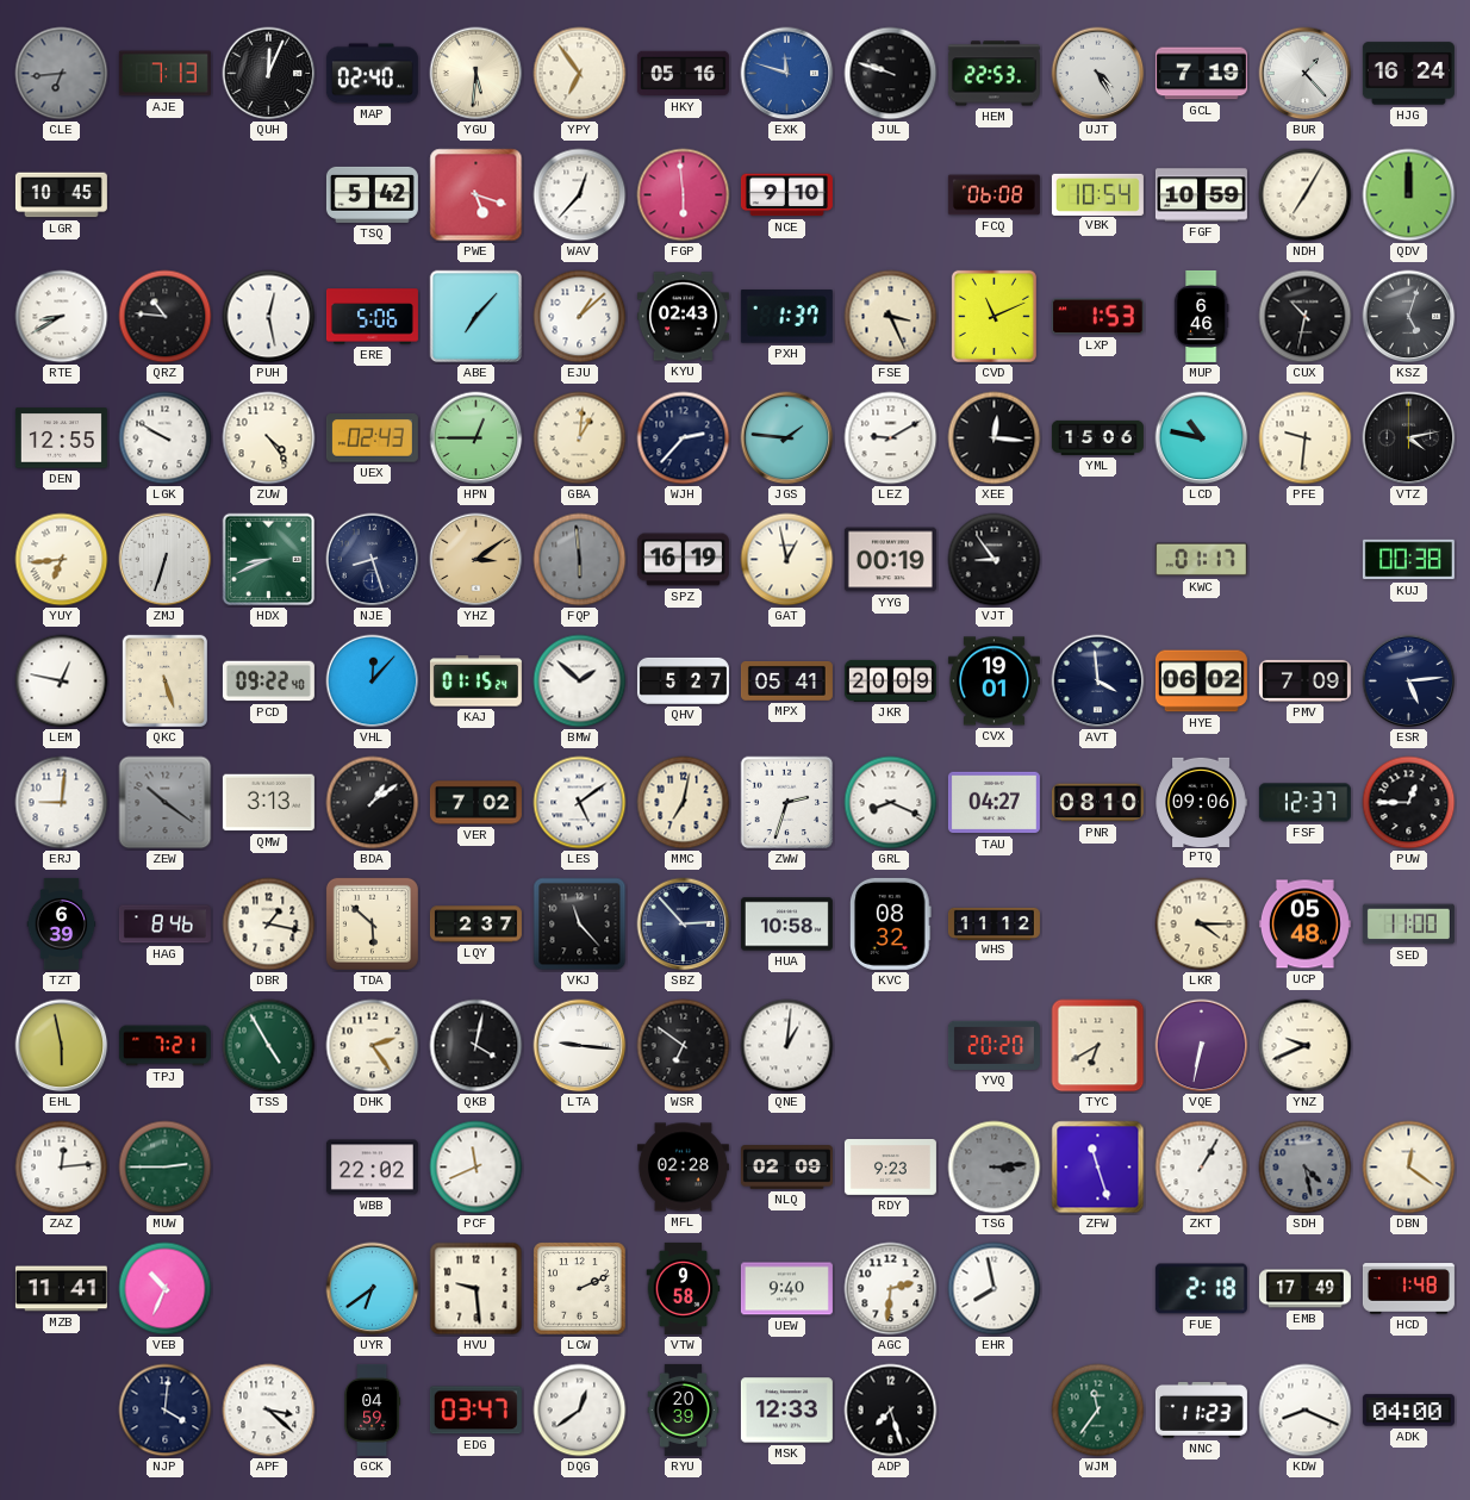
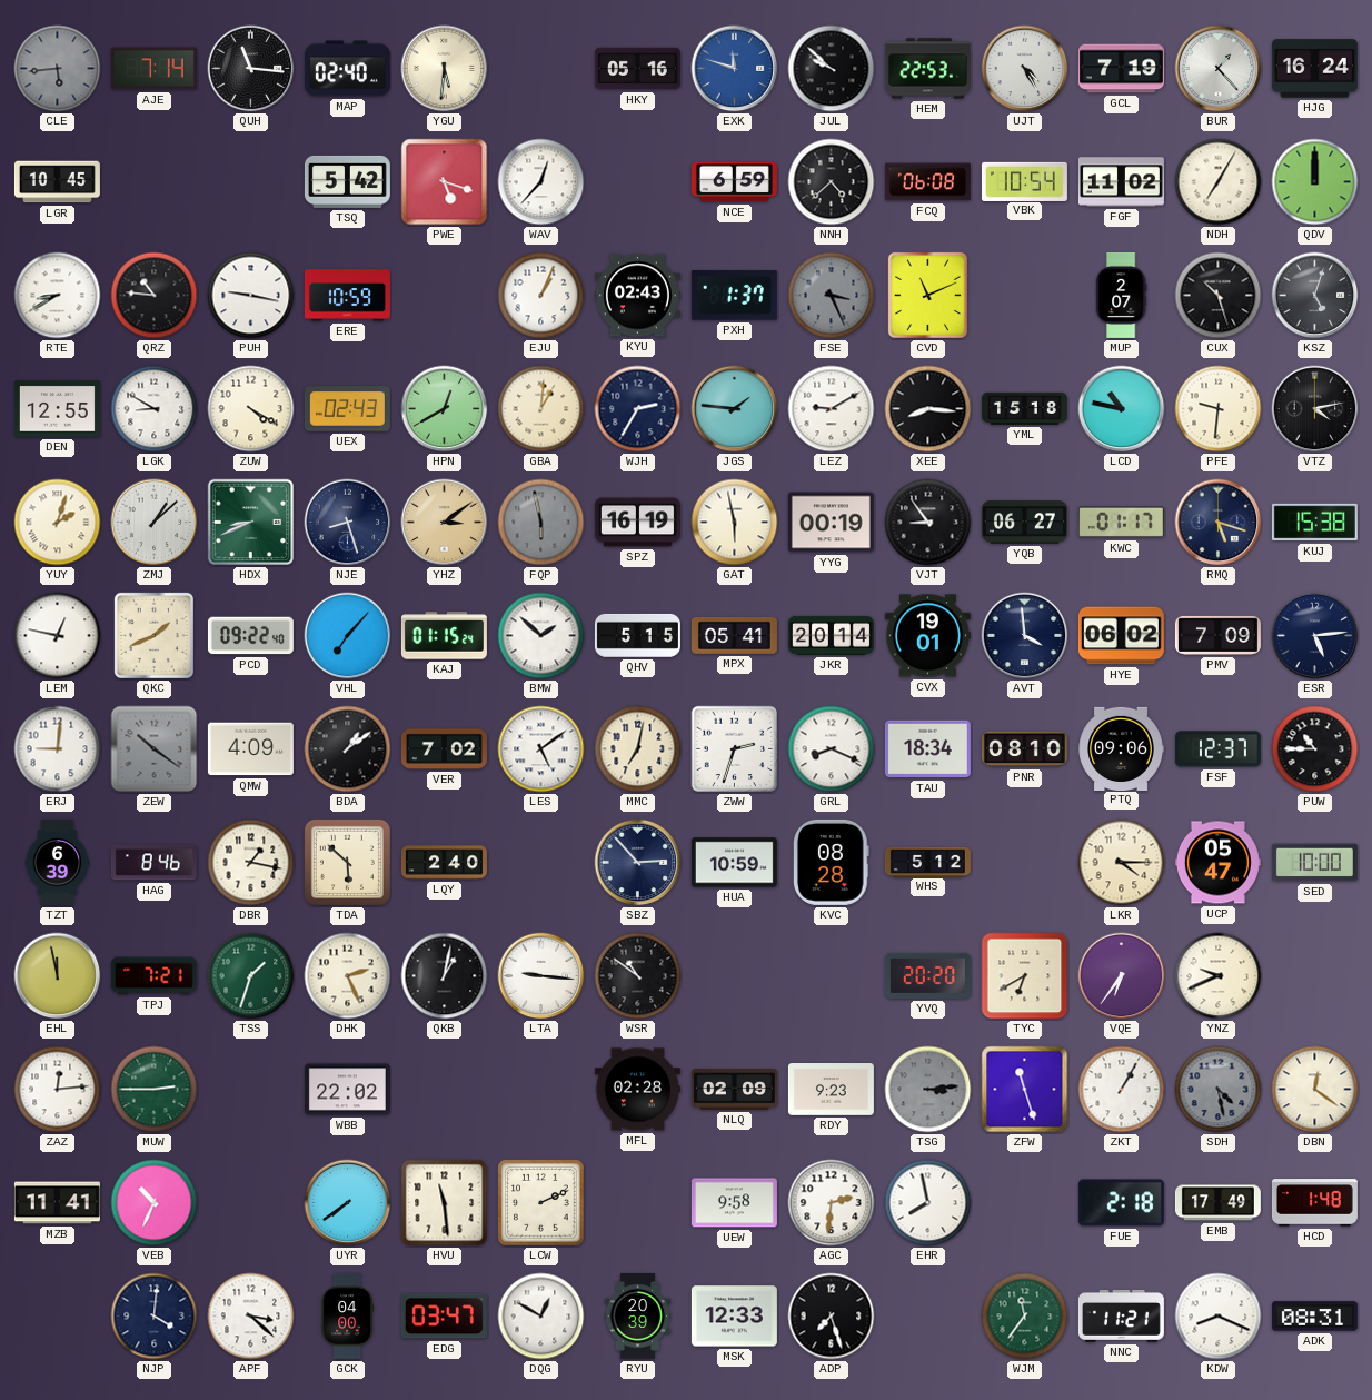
CLE: 6:44 -> 5:44 (58, 69)
AJE: 7:13 -> 7:14 (153, 69)
QUH: 12:04 -> 11:16 (251, 69)
YPY: 6:54 -> none (580, 74)
JUL: 9:48 -> 9:52 (832, 69)
FGP: 5:59 -> none (684, 195)
NCE: 9:10 -> 6:59 (734, 182)
NNH: none -> 4:38 (832, 182)
FGF: 10:59 -> 11:02 (1121, 182)
PUH: 12:28 -> 9:17 (251, 296)
ERE: 5:06 -> 10:59 (347, 296)
ABE: 7:07 -> none (476, 317)
EJU: 1:08 -> 1:04 (541, 296)
FSE dial: cream -> grey (832, 296)
LXP: 1:53 -> none (1097, 317)
MUP: 6:46 -> 2:07 (1121, 295)
CUX: 10:32 -> 10:27 (1219, 296)
LGK: 9:50 -> 8:50 (155, 409)
ZUW: 4:24 -> 4:20 (251, 409)
HPN: 12:45 -> 12:40 (445, 409)
WJH: 2:37 -> 2:35 (638, 409)
XEE: 12:16 -> 8:16 (928, 409)
YML: 15:06 -> 15:18 (1024, 408)
YUY: 6:44 -> 2:03 (58, 523)
ZMJ: 6:33 -> 1:08 (155, 523)
FQP: 5:59 -> 5:58 (541, 523)
GAT: 12:58 -> 5:58 (735, 523)
YQB: none -> 06:27 (1024, 523)
RMQ: none -> 5:18 (1219, 523)
KUJ: 00:38 -> 15:38 (1314, 523)
QKC: 5:27 -> 1:41 (153, 635)
VHL: 12:07 -> 7:07 (348, 636)
QHV: 5:27 -> 5:15 (637, 635)
JKR: 20:09 -> 20:14 (831, 635)
QMW: 3:13 -> 4:09 (250, 749)
TAU: 04:27 -> 18:34 (927, 749)
PUW: 12:45 -> 10:45 (1315, 749)
LQY: 2:37 -> 2:40 (444, 863)
VKJ: 11:23 -> none (580, 925)
HUA: 10:58 -> 10:59 (734, 863)
KVC: 08:32 -> 08:28 (831, 862)
WHS: 11:12 -> 5:12 (927, 862)
UCP: 05:48 -> 05:47 (1217, 863)
SED: 11:00 -> 10:00 (1314, 863)
EHL: 5:58 -> 11:58 (58, 976)
TSS: 4:55 -> 1:33 (251, 976)
DHK: 2:24 -> 2:26 (348, 976)
QKB: 4:02 -> 1:02 (445, 976)
WSR: 6:51 -> 10:51 (638, 976)
QNE: 1:01 -> none (787, 1046)
VQE: 6:32 -> 6:36 (1122, 976)
PCF: 11:41 -> none (476, 1168)
UYR: 6:39 -> 7:39 (348, 1203)
HVU: 9:29 -> 11:29 (445, 1203)
VTW: 9:58 -> none (684, 1288)
UEW: 9:40 -> 9:58 (734, 1203)
GCK: 04:59 -> 04:00 (348, 1315)
DQG: 12:39 -> 12:50 (541, 1317)
NNC: 11:23 -> 11:21 (1121, 1315)
ADK: 04:00 -> 08:31 (1314, 1317)
